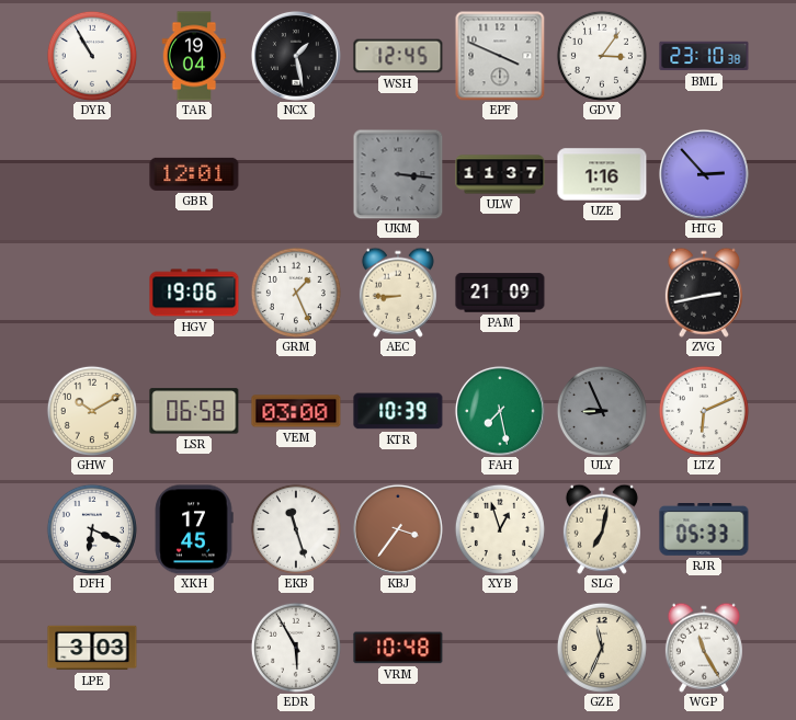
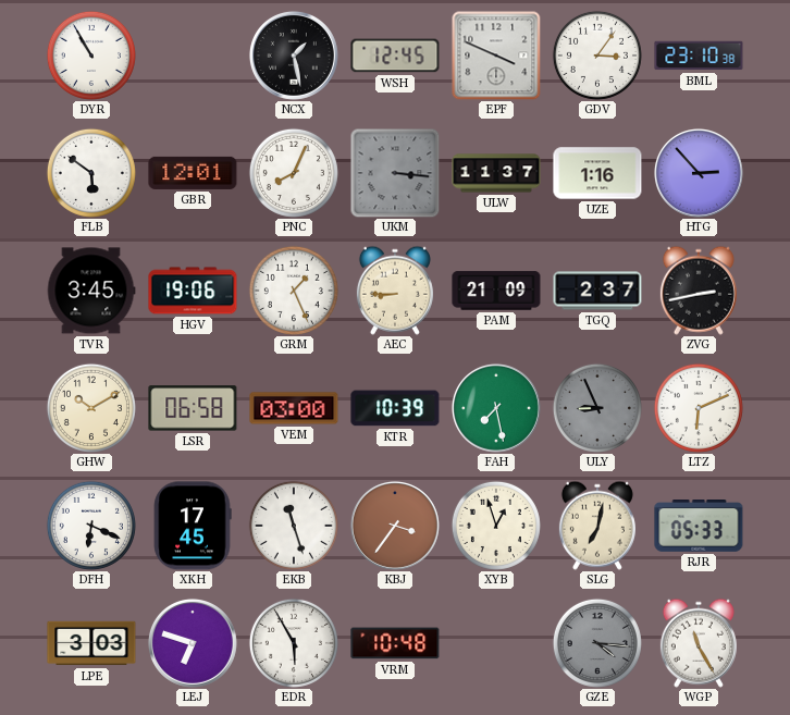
TAR: 19:04 -> none (194, 56)
FLB: none -> 5:51 (91, 173)
PNC: none -> 8:04 (294, 173)
TVR: none -> 3:45 (91, 291)
TGQ: none -> 2:37 (597, 291)
LEJ: none -> 6:48 (193, 643)
GZE: 11:34 -> 4:16 (597, 643)
GZE dial: cream -> grey (597, 643)
